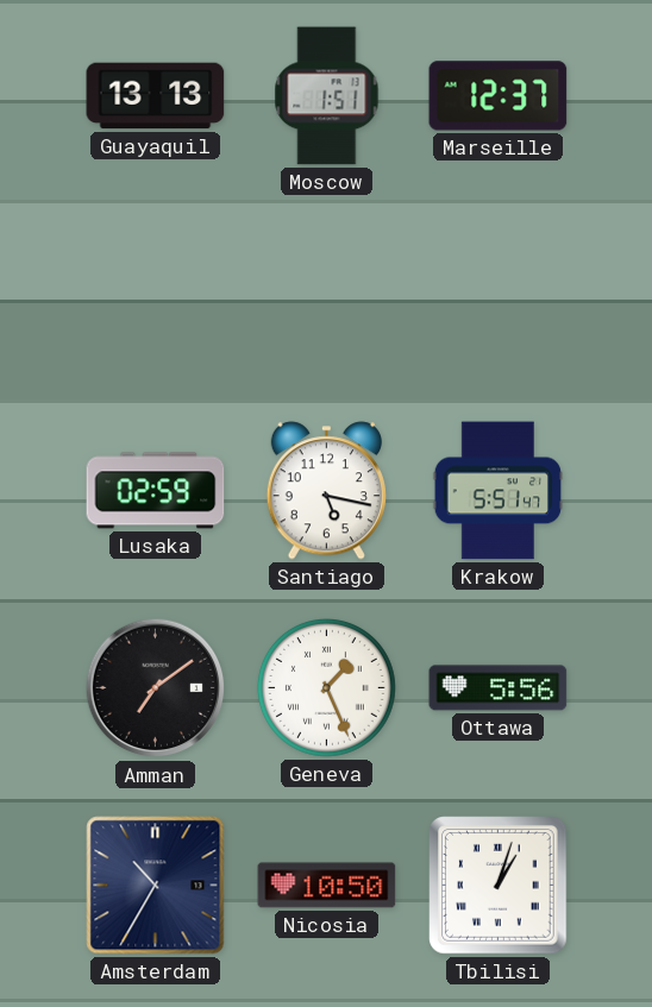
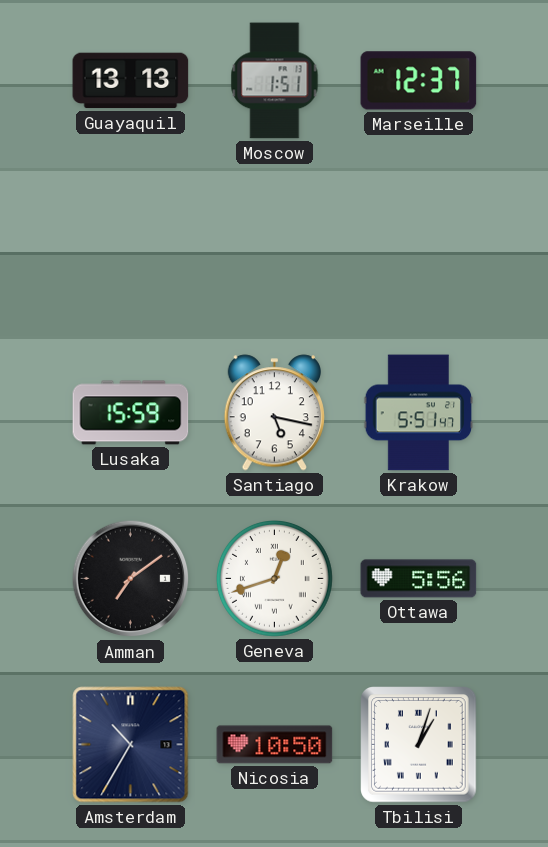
Lusaka: 02:59 -> 15:59 (131, 413)
Geneva: 1:26 -> 12:42 (275, 579)
